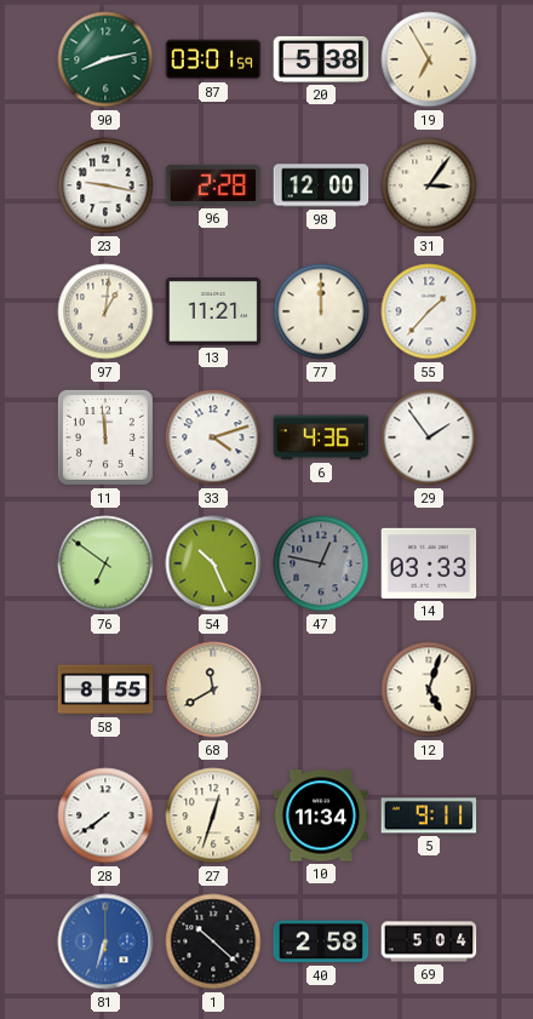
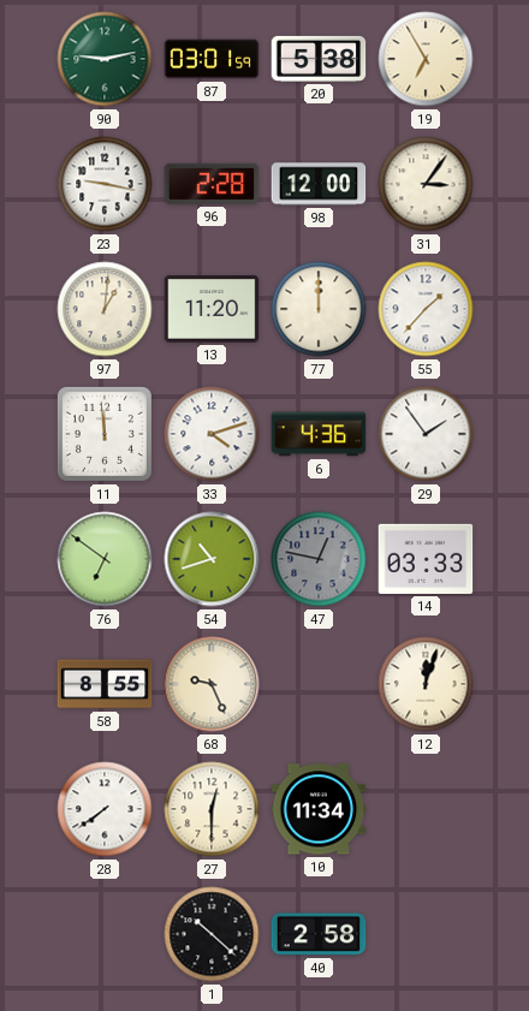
90: 8:13 -> 9:13 (105, 59)
13: 11:21 -> 11:20 (212, 309)
54: 10:26 -> 10:42 (212, 559)
68: 11:40 -> 9:26 (212, 684)
12: 5:03 -> 12:03 (426, 684)
27: 12:33 -> 12:30 (212, 809)
5: 9:11 -> none (429, 815)
81: 6:33 -> none (105, 941)
69: 5:04 -> none (429, 941)
